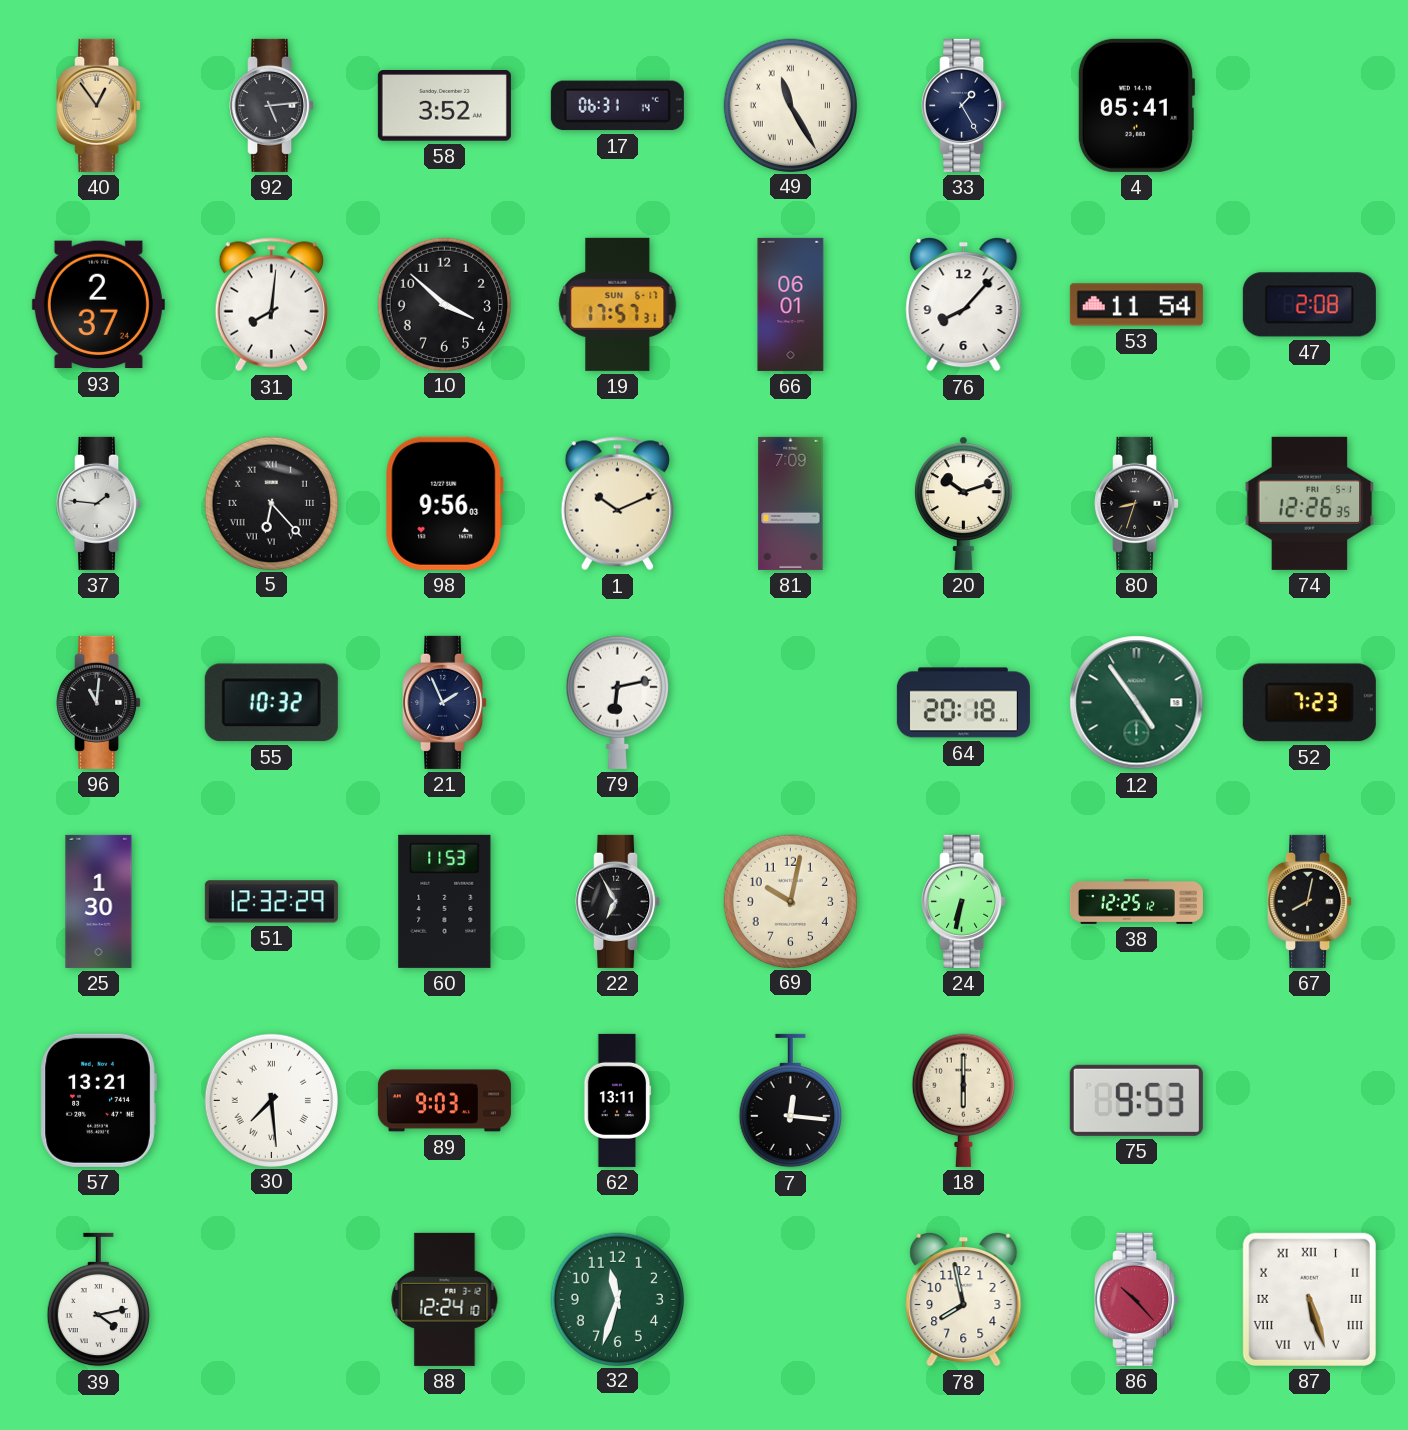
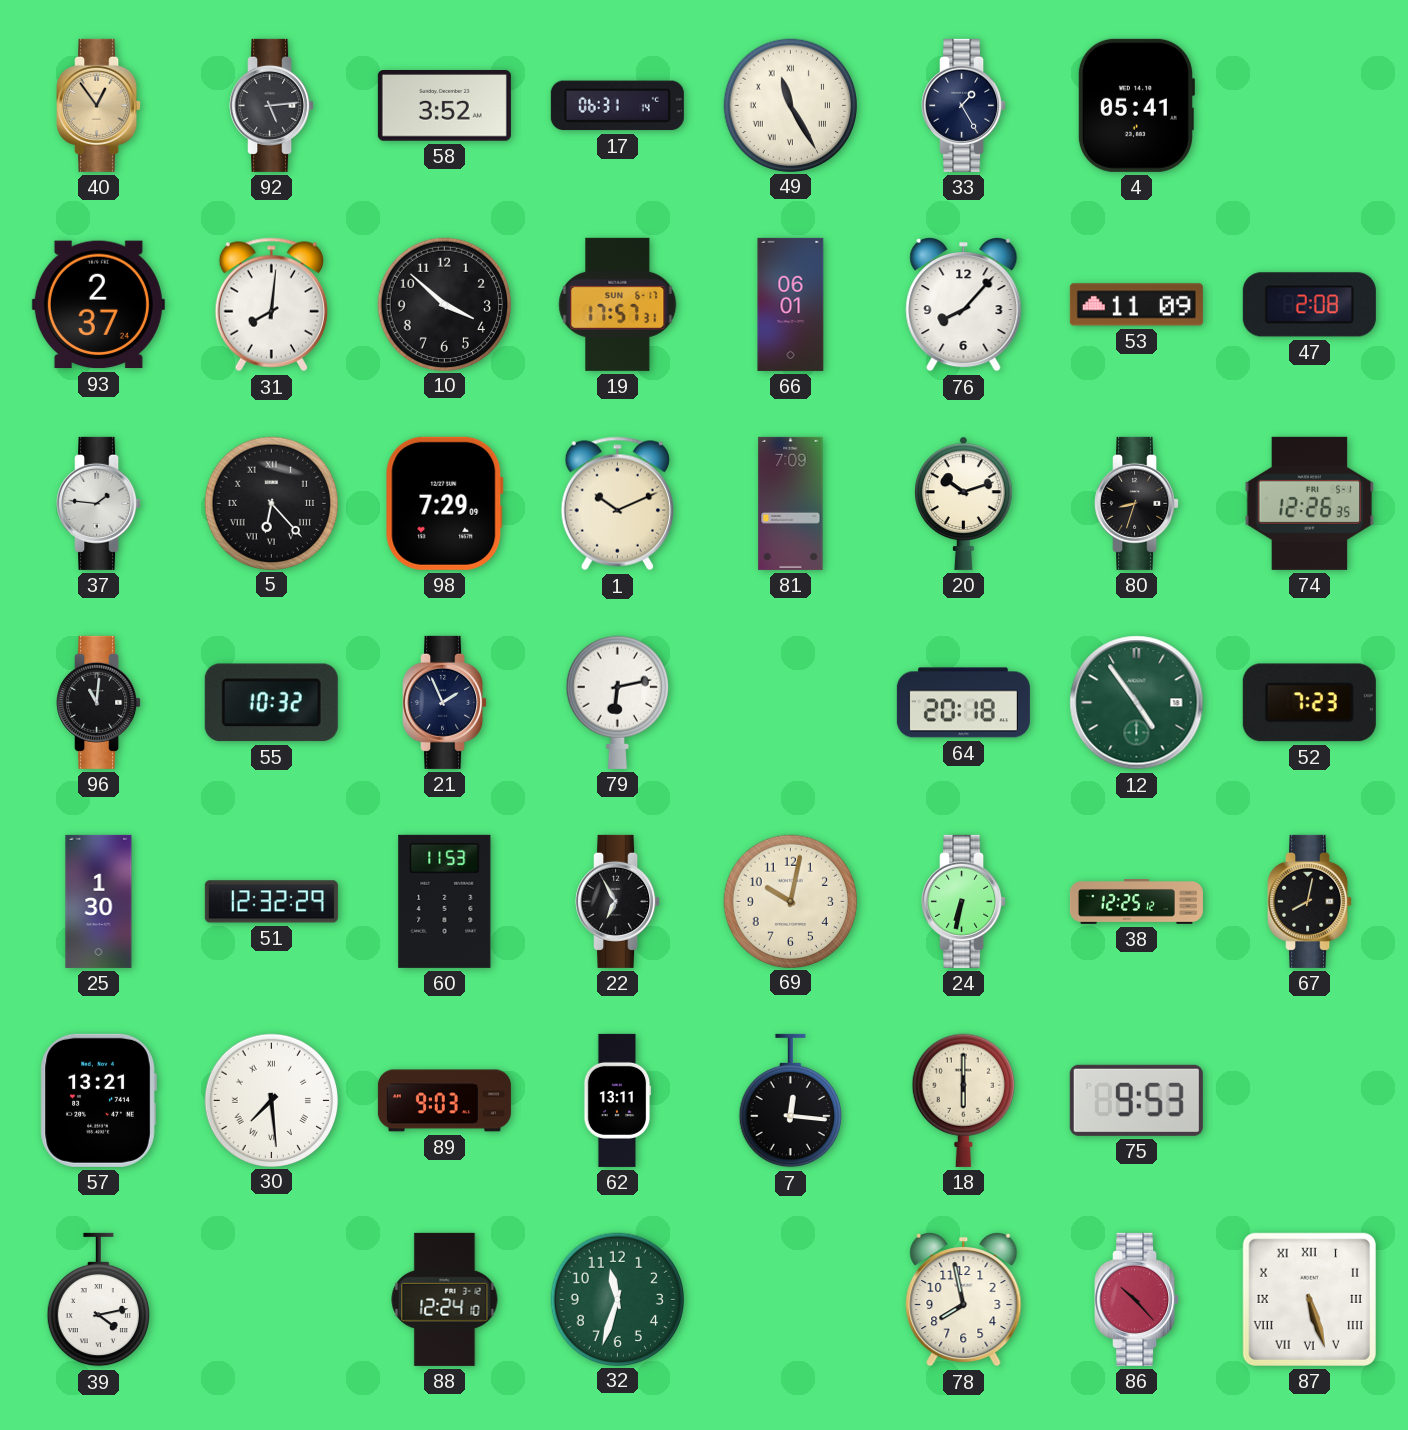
53: 11:54 -> 11:09 (1136, 305)
98: 9:56 -> 7:29 (444, 503)
